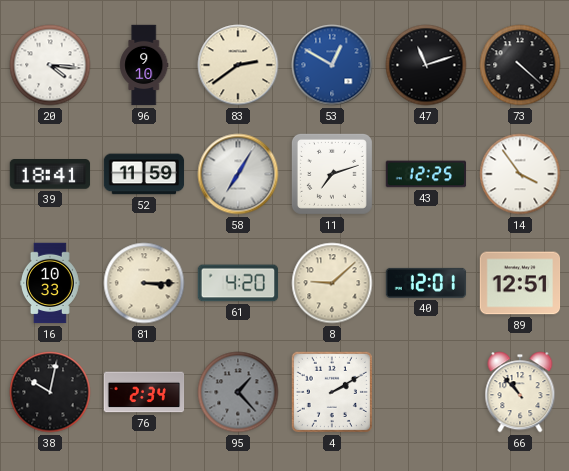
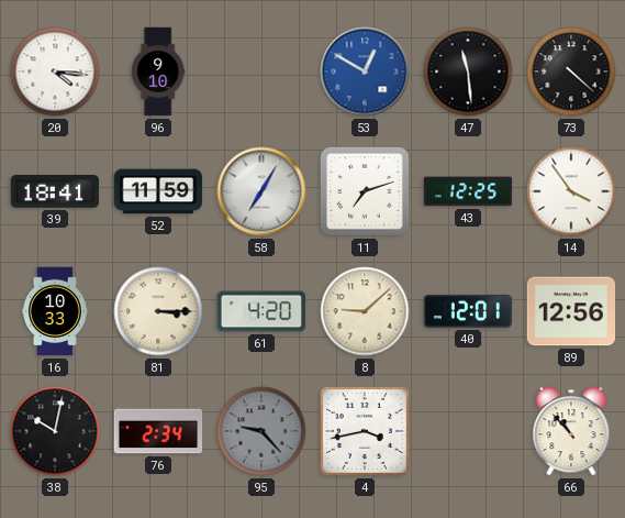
83: 2:39 -> none (238, 65)
47: 11:12 -> 11:29 (468, 71)
89: 12:51 -> 12:56 (571, 311)
95: 1:23 -> 9:23 (261, 431)
4: 2:10 -> 3:43 (365, 431)
